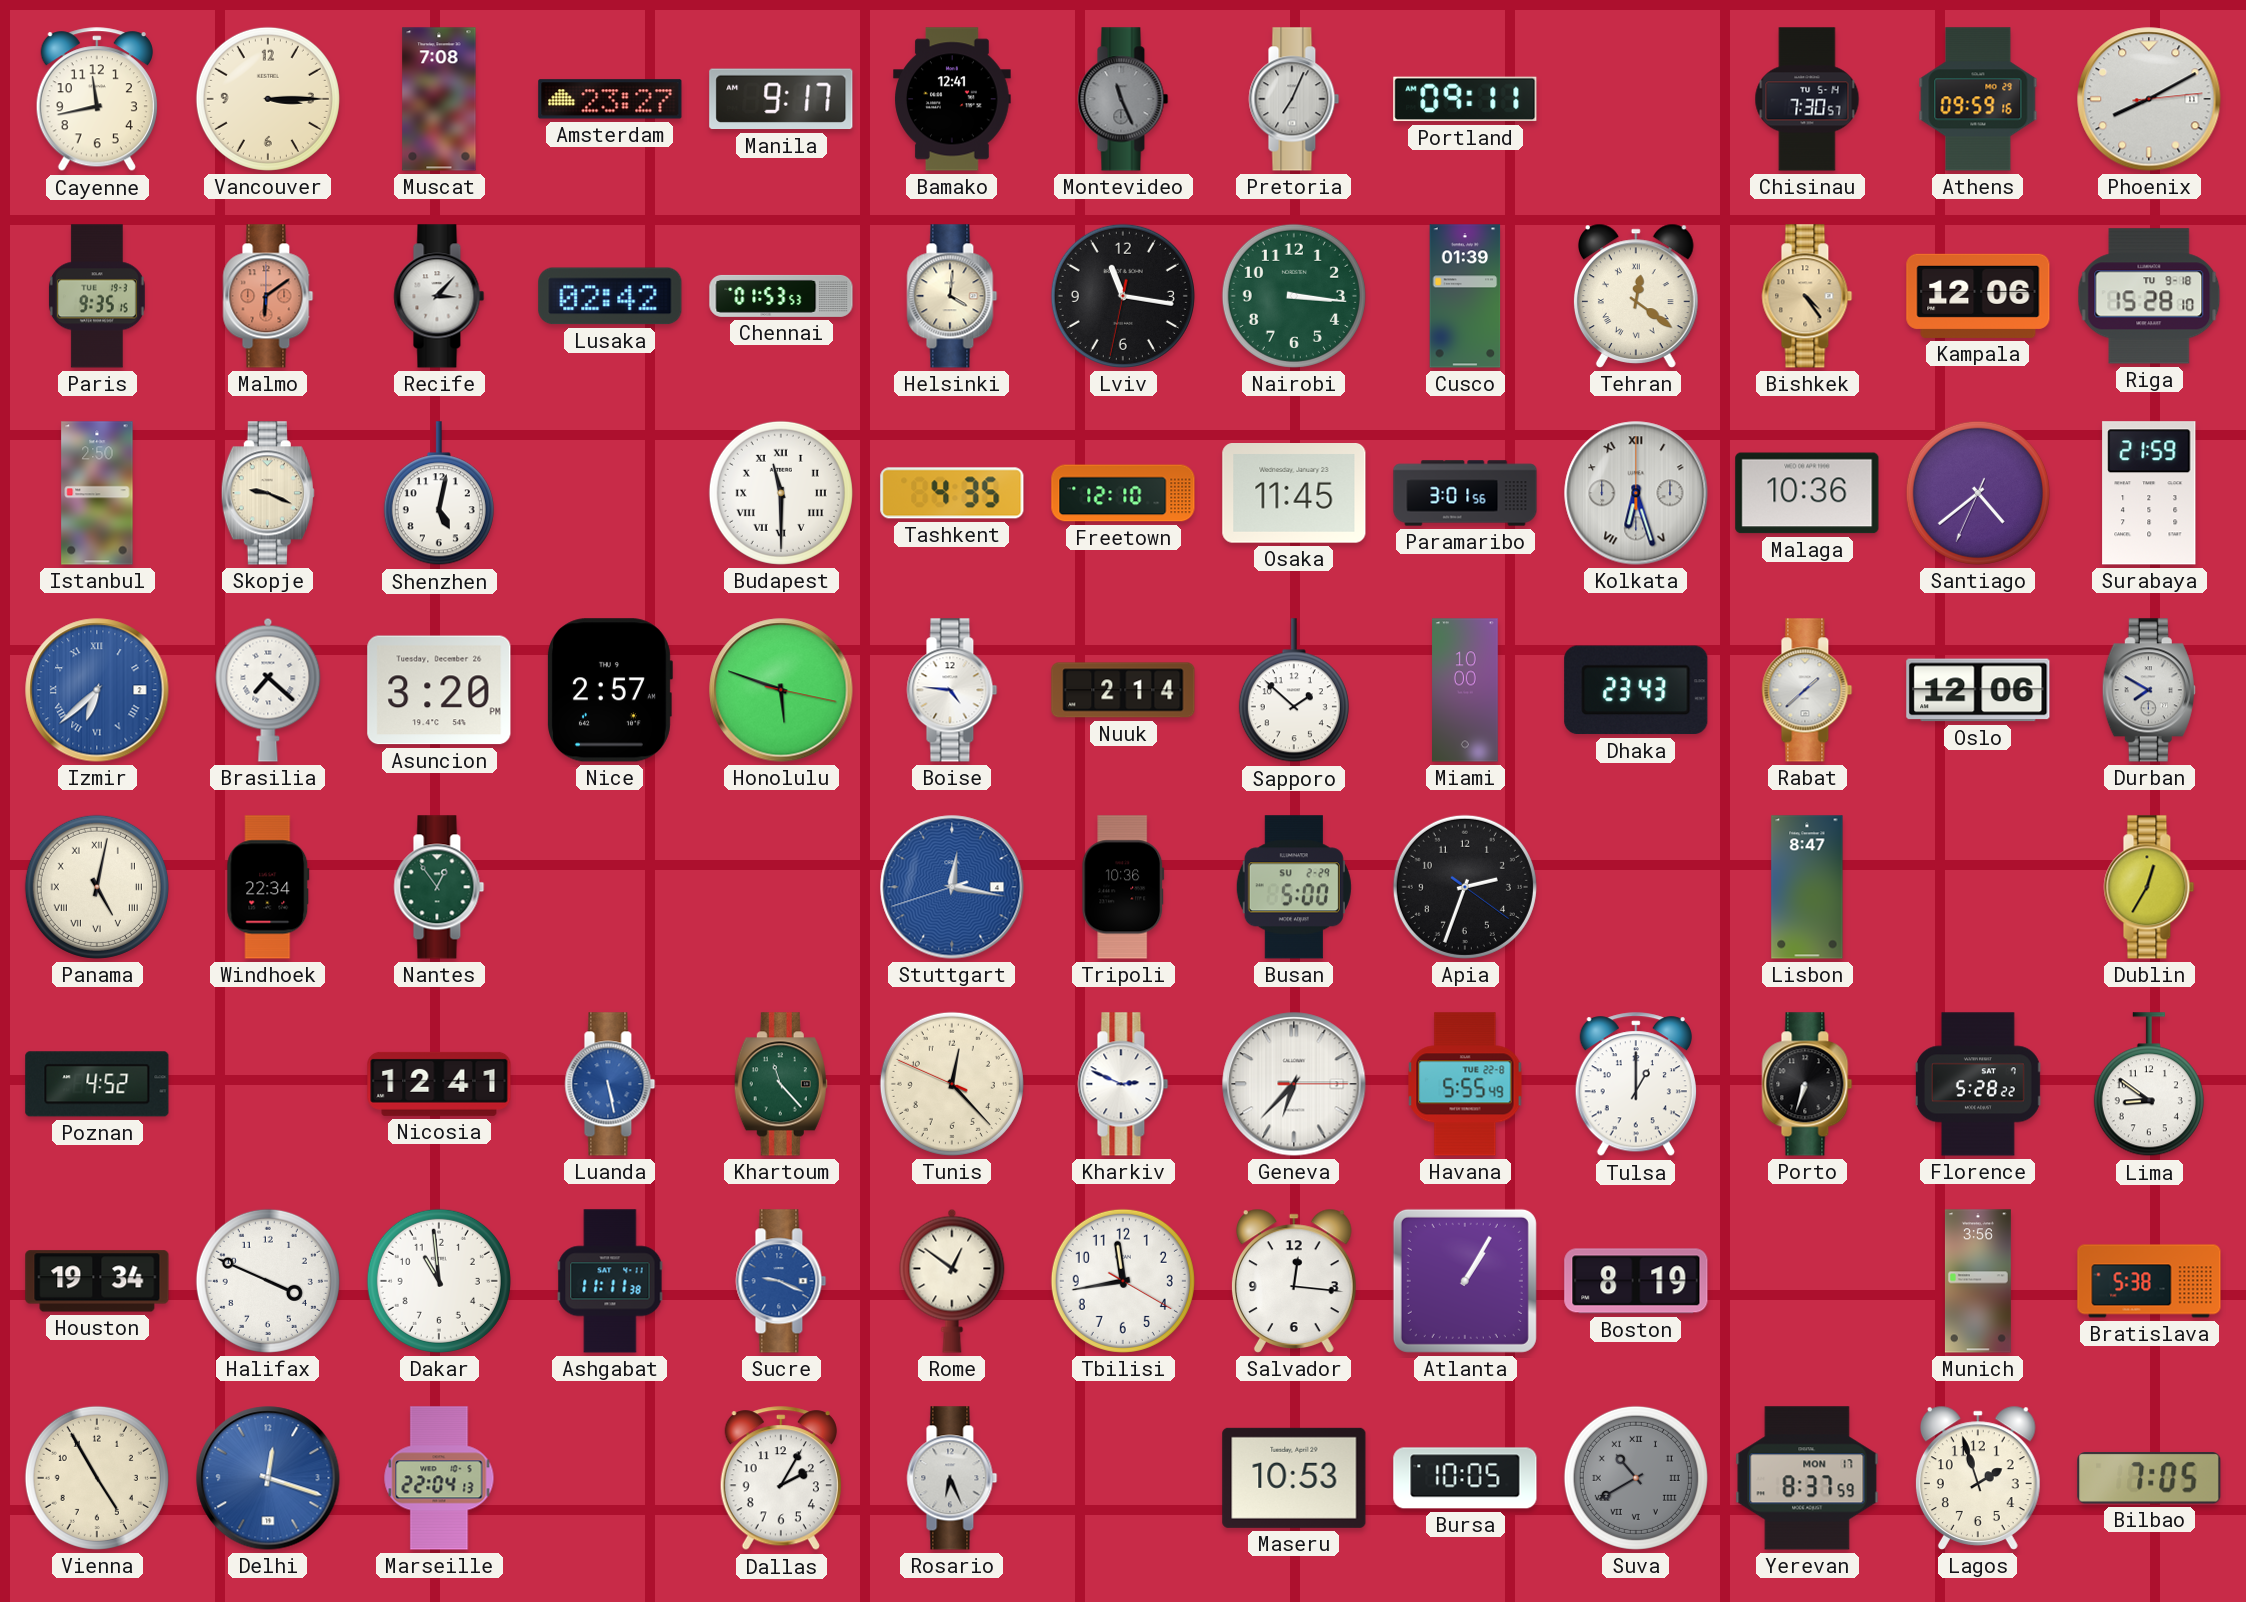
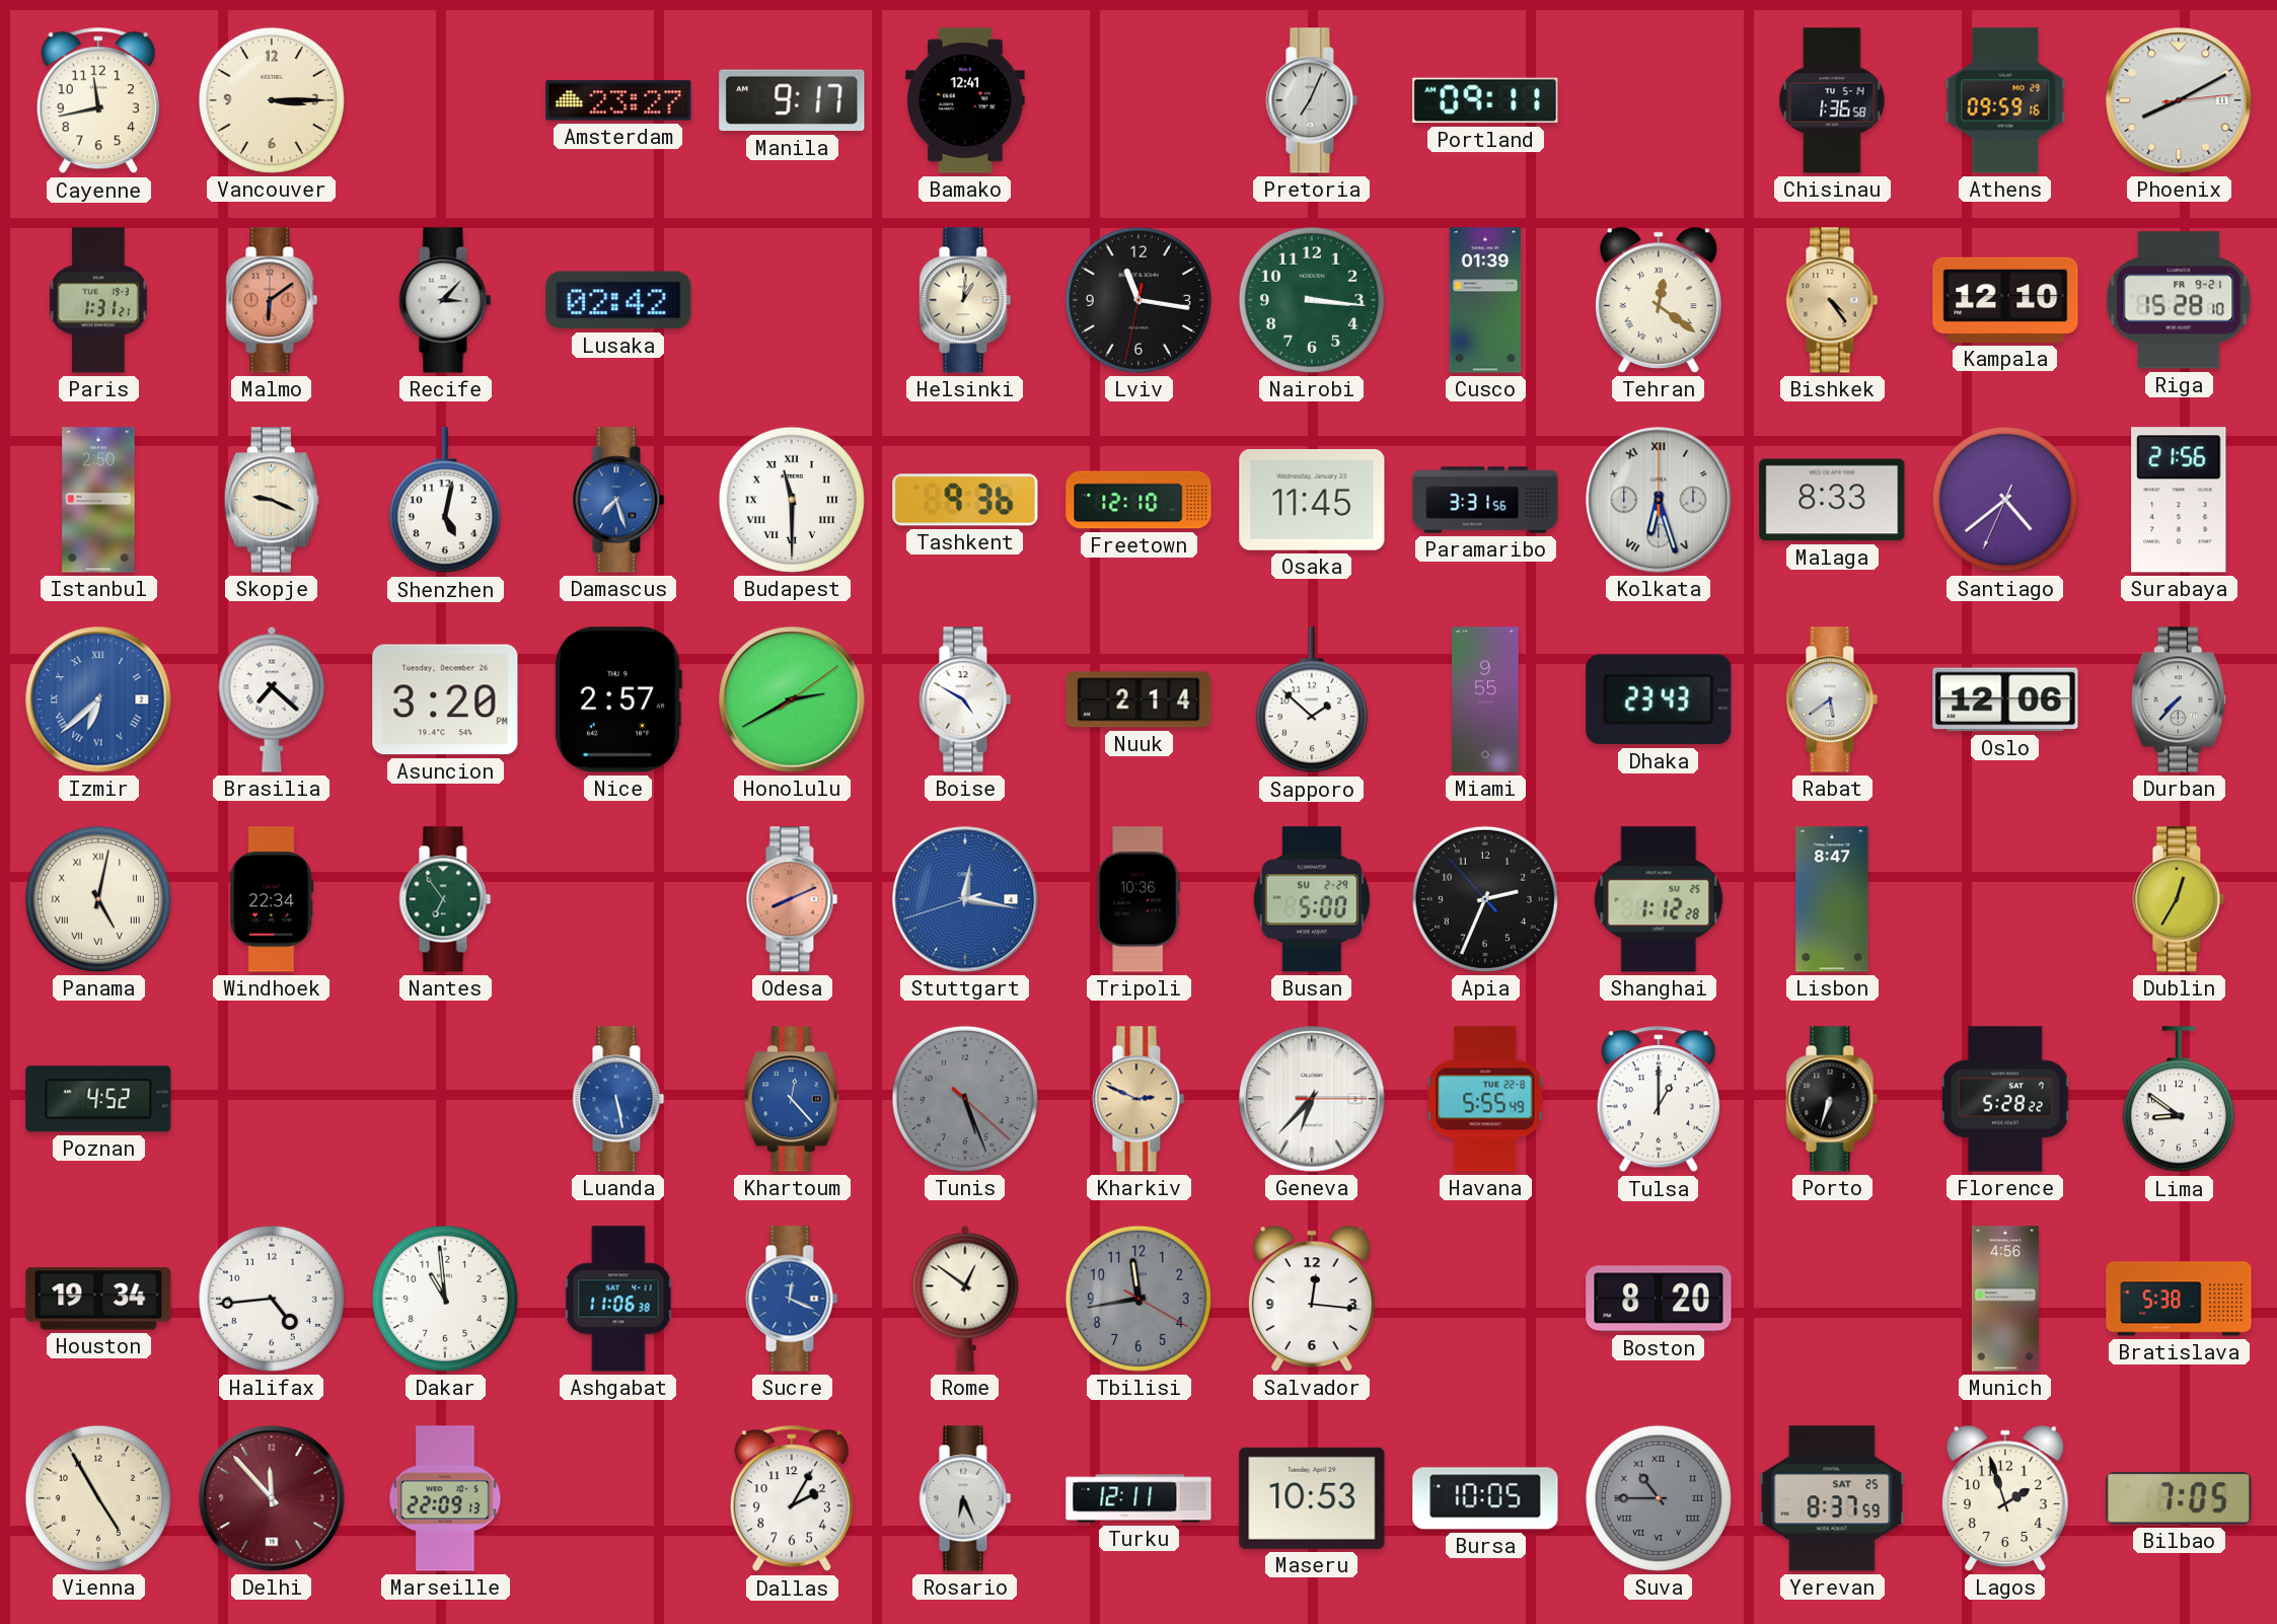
Muscat: 7:08 -> none (439, 99)
Montevideo: 11:26 -> none (1123, 99)
Chisinau: 7:30 -> 1:36 (1832, 100)
Paris: 9:35 -> 1:31 (98, 300)
Chennai: 01:53 -> none (781, 296)
Helsinki: 4:01 -> 1:01 (965, 300)
Kampala: 12:06 -> 12:10 (2005, 300)
Riga date: TU 9-18 -> FR 9-21 (2179, 300)
Damascus: none -> 7:27 (618, 500)
Tashkent: 4:35 -> 9:36 (965, 500)
Paramaribo: 3:01 -> 3:31 (1485, 500)
Malaga: 10:36 -> 8:33 (1832, 500)
Surabaya: 21:59 -> 21:56 (2179, 500)
Honolulu: 5:48 -> 2:40 (792, 699)
Boise: 4:46 -> 4:50 (965, 699)
Miami: 10:00 -> 9:55 (1486, 699)
Rabat: 1:38 -> 5:39 (1832, 699)
Durban: 7:50 -> 7:37 (2179, 699)
Nantes: 12:54 -> 6:54 (445, 899)
Odesa: none -> 8:11 (792, 899)
Apia: 2:33:21 -> 2:33:53 (1485, 899)
Shanghai: none -> 1:12 (1659, 899)
Nicosia: 12:41 -> none (439, 1084)
Khartoum: 11:23 -> 12:23 (792, 1099)
Khartoum dial: green -> blue (792, 1099)
Tunis: 12:22 -> 5:26 (965, 1099)
Tunis dial: cream -> grey (965, 1099)
Kharkiv dial: white -> champagne (1138, 1099)
Halifax: 3:49 -> 4:44 (272, 1299)
Ashgabat: 11:11 -> 11:06 (618, 1299)
Sucre: 9:19 -> 12:19 (792, 1299)
Tbilisi dial: white -> grey (1138, 1299)
Atlanta: 1:05 -> none (1465, 1281)
Boston: 8:19 -> 8:20 (1659, 1299)
Munich: 3:56 -> 4:56 (2005, 1299)
Delhi: 12:18 -> 11:53 (272, 1498)
Delhi dial: blue -> burgundy (272, 1498)
Marseille: 22:04 -> 22:09 (445, 1498)
Turku: none -> 12:11 (1138, 1498)
Suva: 10:40 -> 10:45 (1659, 1498)
Yerevan date: MON 17 -> SAT 25 (1832, 1498)
